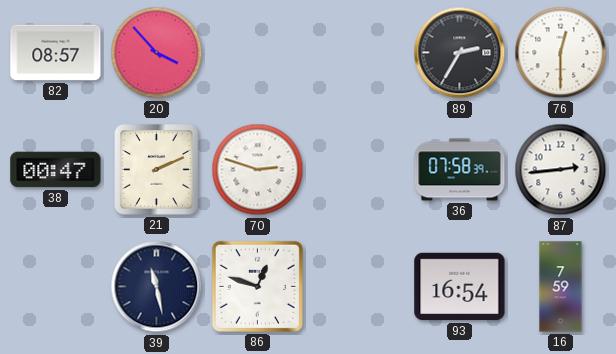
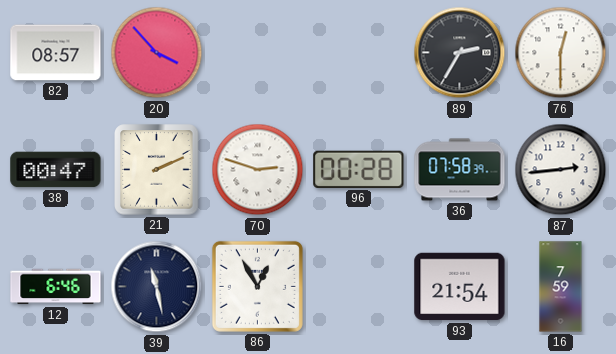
96: none -> 00:28 (359, 169)
12: none -> 6:46 (56, 287)
86: 12:48 -> 12:55 (257, 286)
93: 16:54 -> 21:54 (460, 287)
